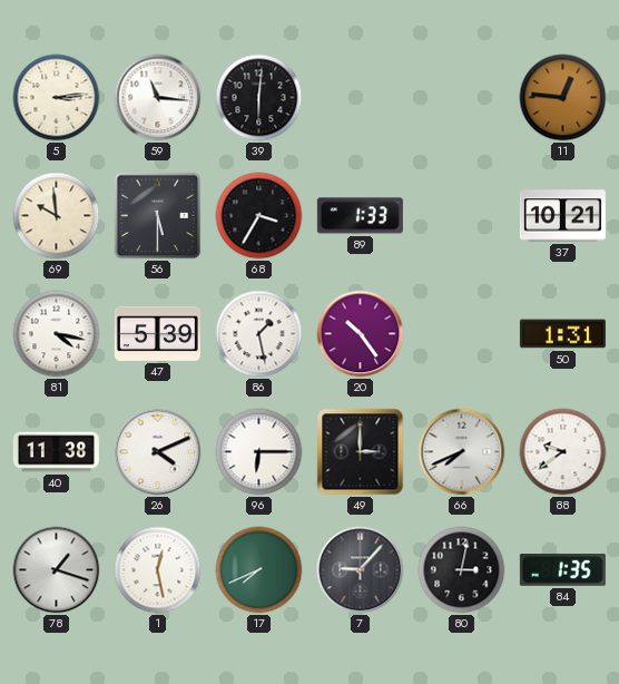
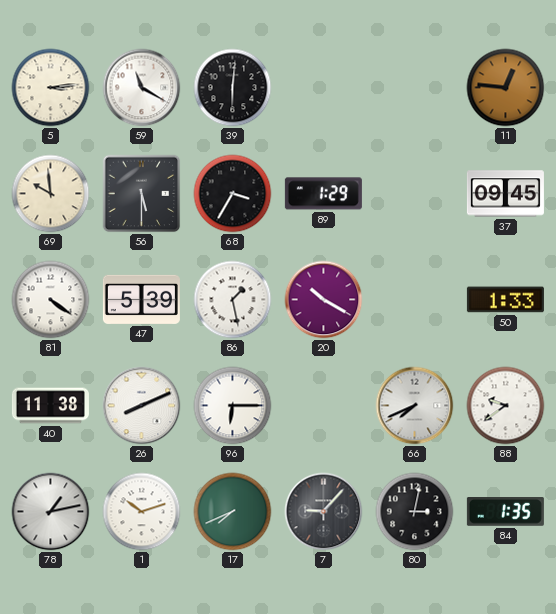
59: 11:16 -> 11:20 (142, 88)
89: 1:33 -> 1:29 (323, 194)
37: 10:21 -> 09:45 (505, 194)
81: 4:17 -> 4:21 (51, 300)
20: 10:24 -> 10:20 (324, 300)
50: 1:31 -> 1:33 (505, 300)
26: 4:11 -> 8:11 (142, 406)
49: 3:00 -> none (361, 452)
78: 1:18 -> 1:13 (51, 512)
1: 12:28 -> 10:12 (142, 512)
